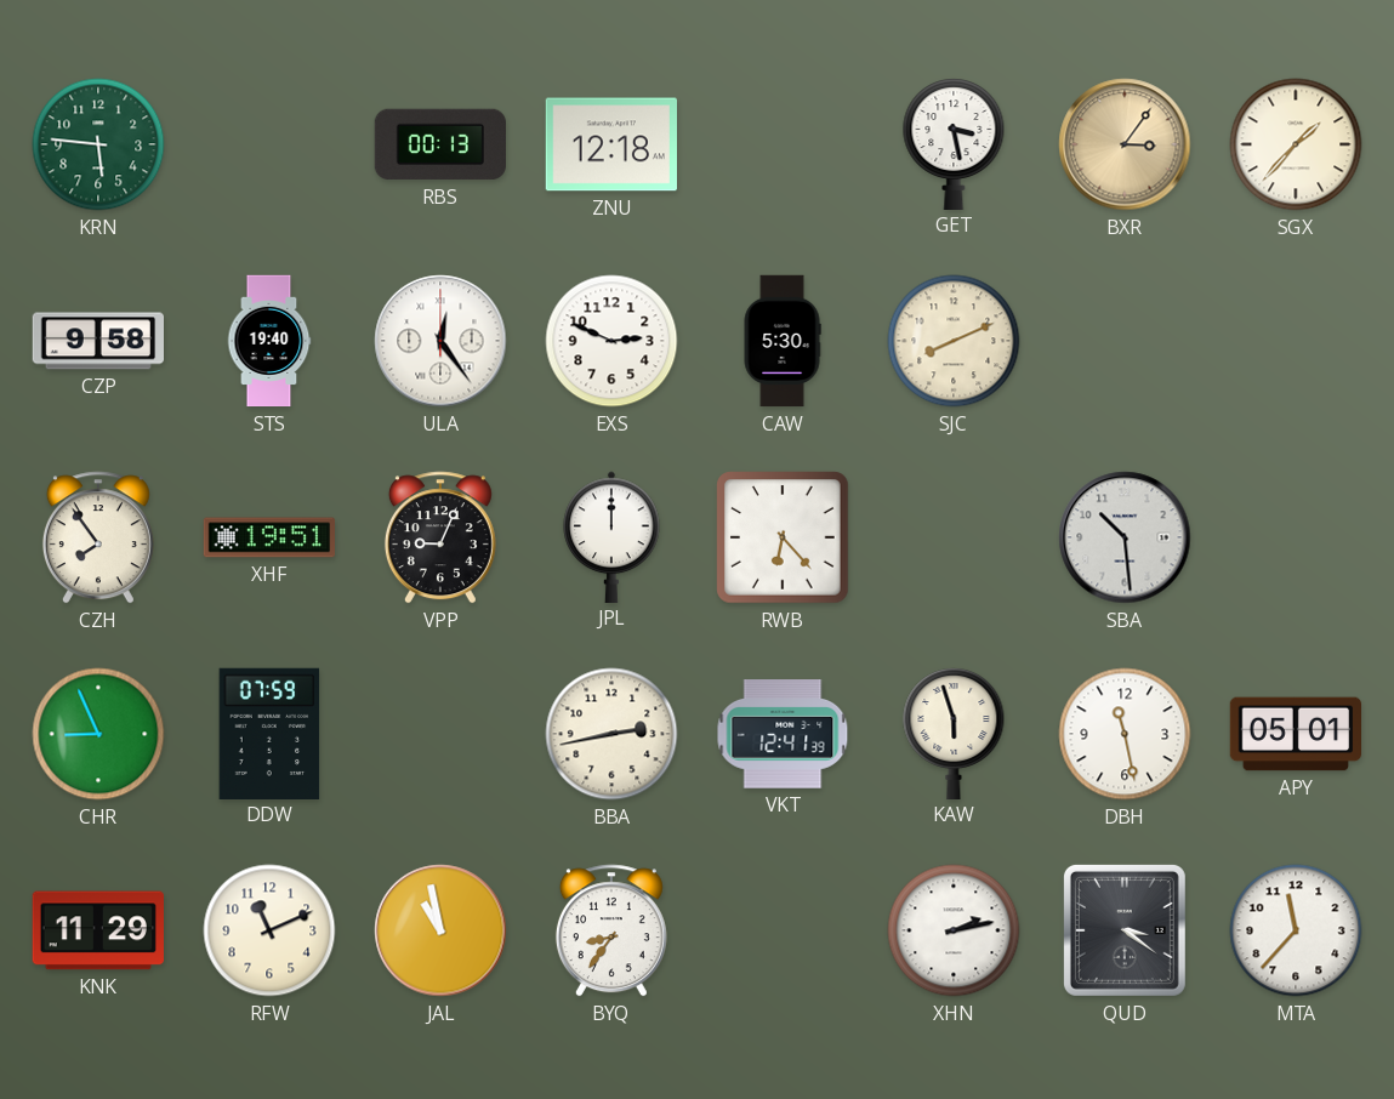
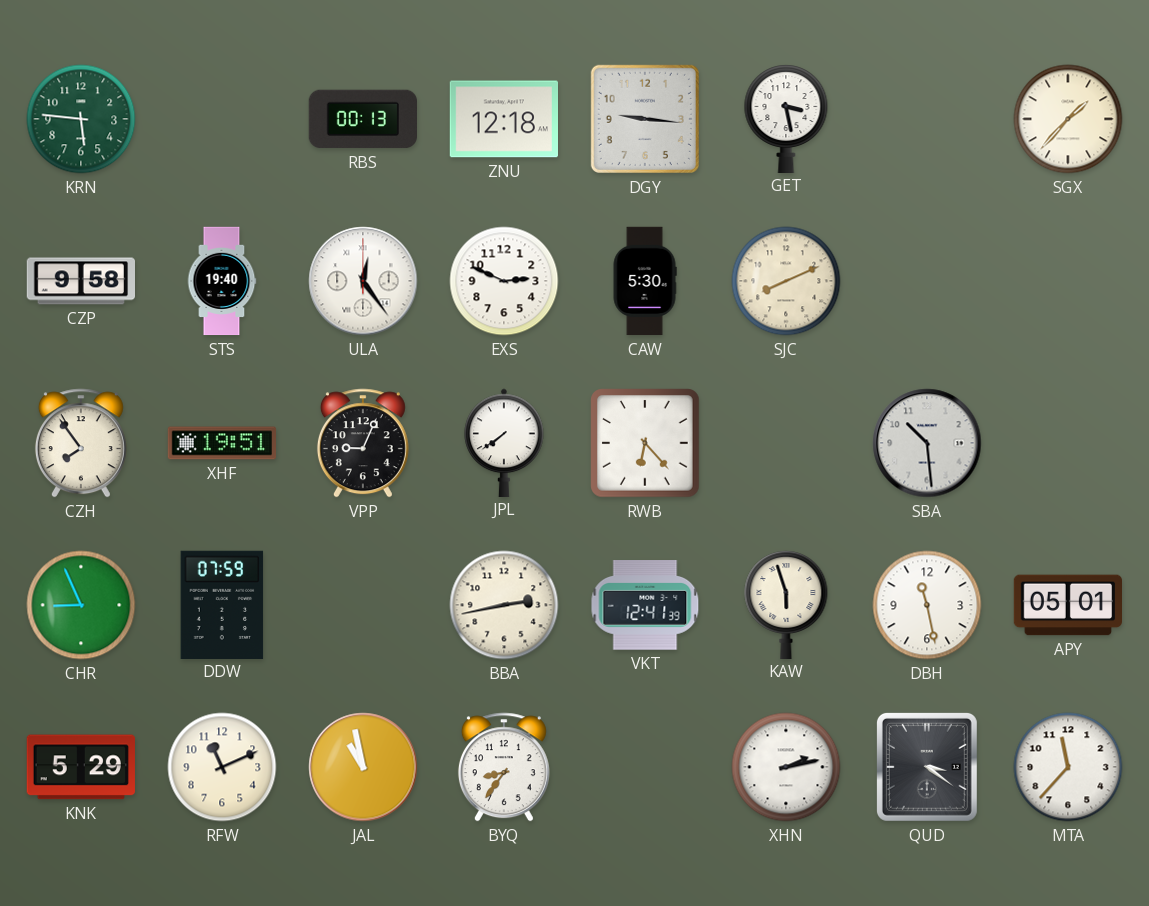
DGY: none -> 9:16 (645, 119)
BXR: 3:06 -> none (1125, 144)
JPL: 12:00 -> 7:39 (504, 442)
KNK: 11:29 -> 5:29 (81, 767)
